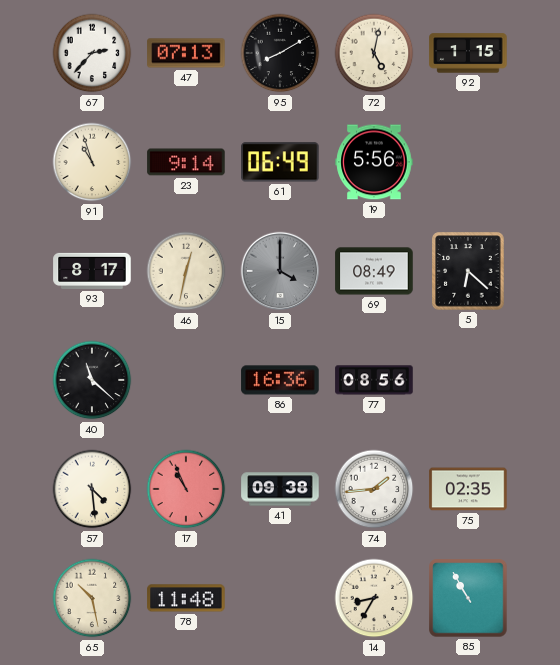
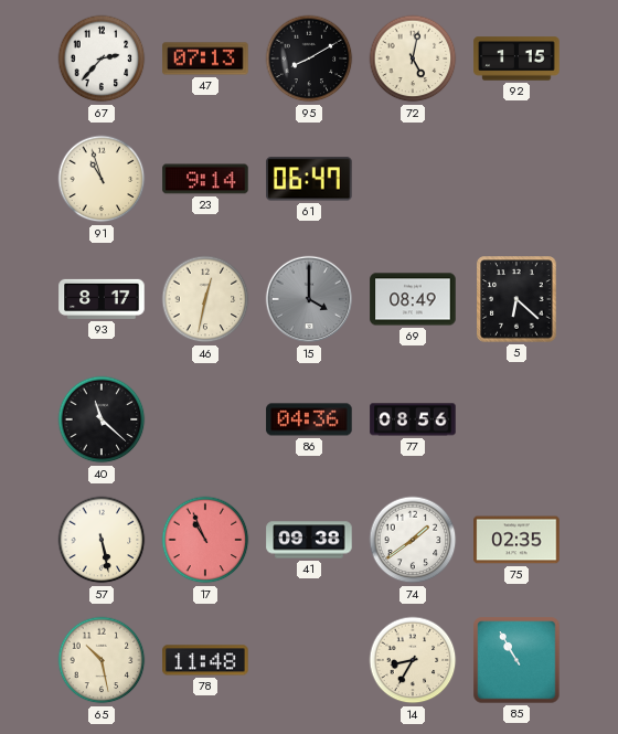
61: 06:49 -> 06:47 (309, 179)
19: 5:56 -> none (374, 162)
86: 16:36 -> 04:36 (309, 419)
57: 4:29 -> 5:28 (102, 540)
74: 1:44 -> 1:39 (413, 540)
